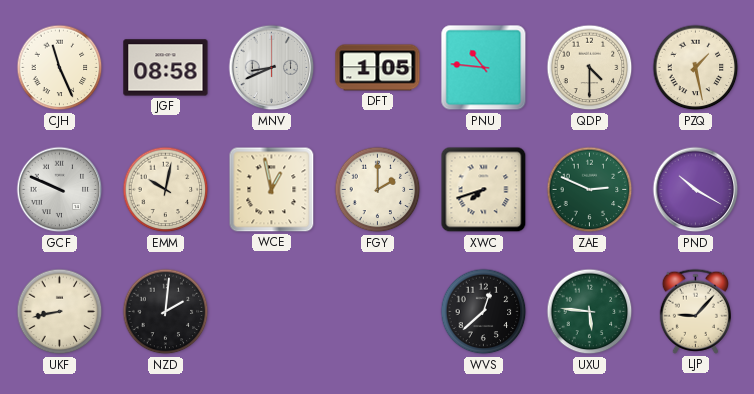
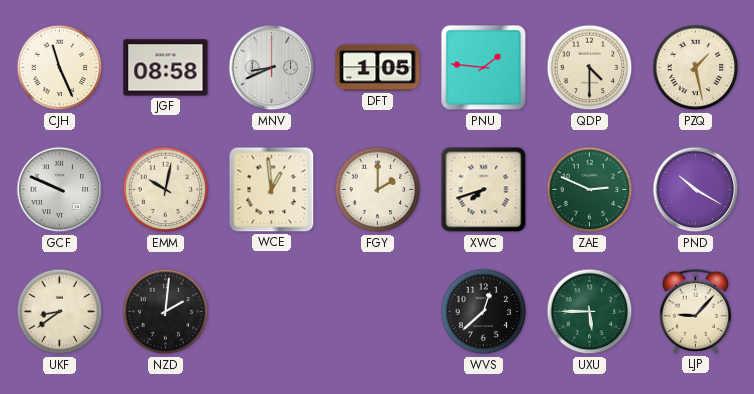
PNU: 10:46 -> 1:46 (484, 68)
WCE: 12:58 -> 12:59 (272, 190)
UKF: 8:43 -> 8:39 (60, 312)
UXU: 5:46 -> 5:45 (590, 312)
